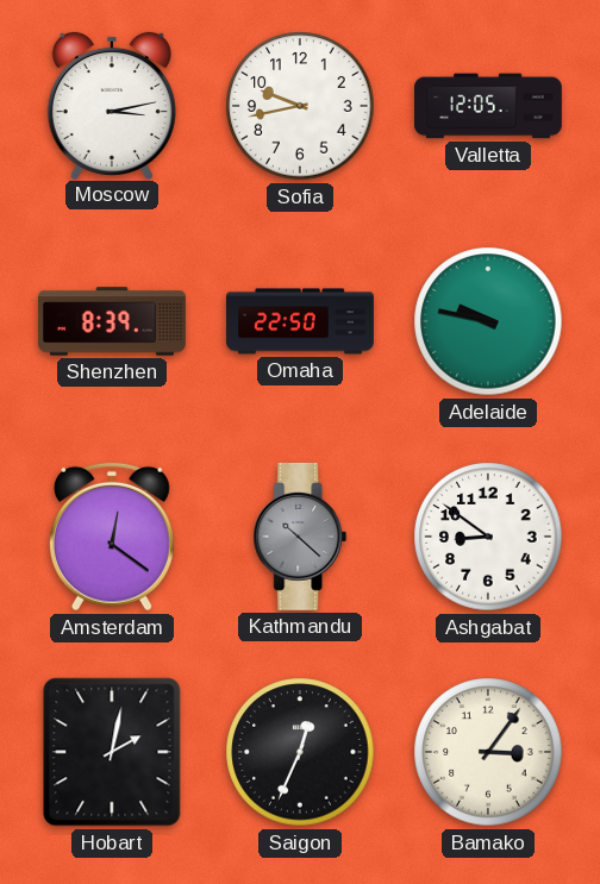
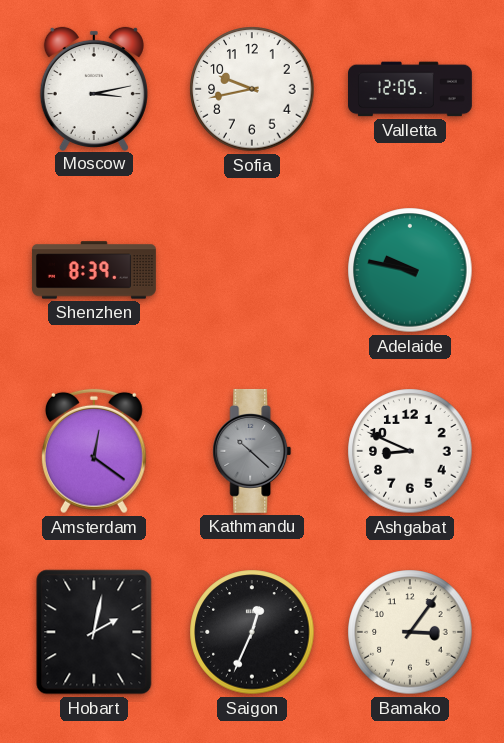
Omaha: 22:50 -> none (301, 321)
Ashgabat: 8:51 -> 8:49 (410, 451)
